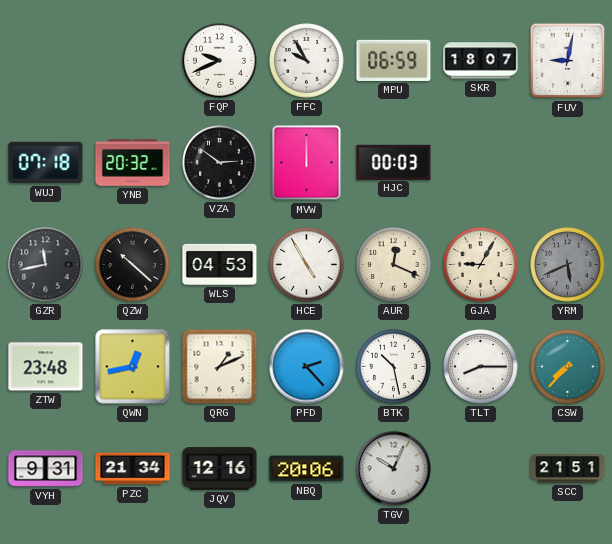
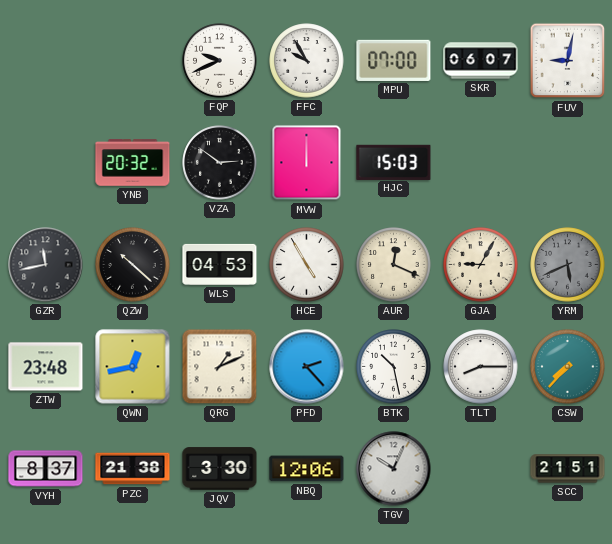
MPU: 06:59 -> 07:00 (394, 60)
SKR: 18:07 -> 06:07 (481, 61)
WUJ: 07:18 -> none (46, 163)
HJC: 00:03 -> 15:03 (394, 162)
VYH: 9:31 -> 8:37 (46, 469)
PZC: 21:34 -> 21:38 (133, 469)
JQV: 12:16 -> 3:30 (220, 469)
NBQ: 20:06 -> 12:06 (307, 469)
